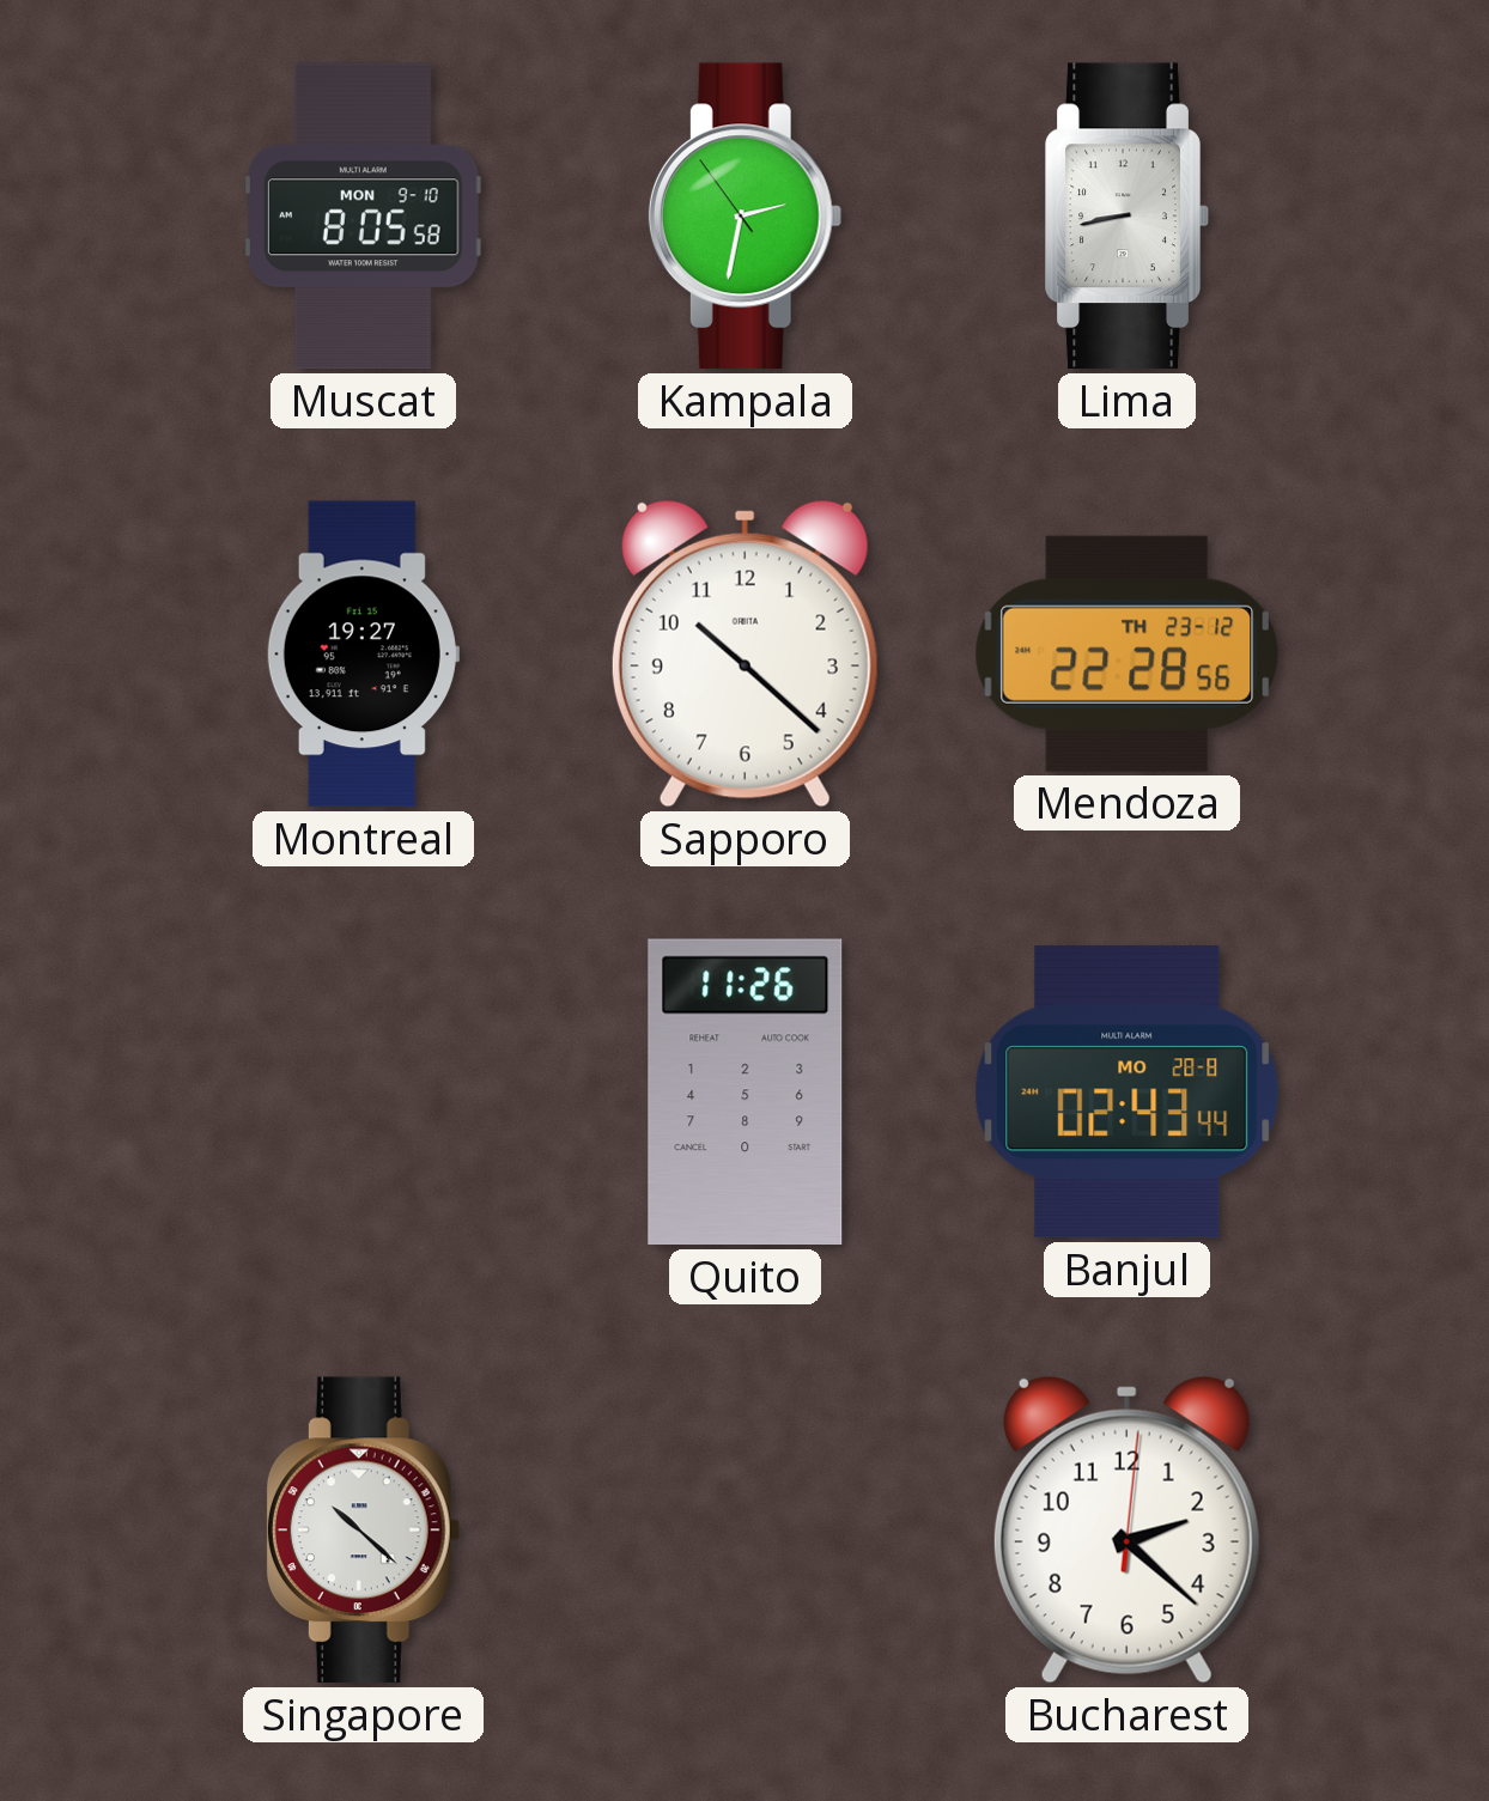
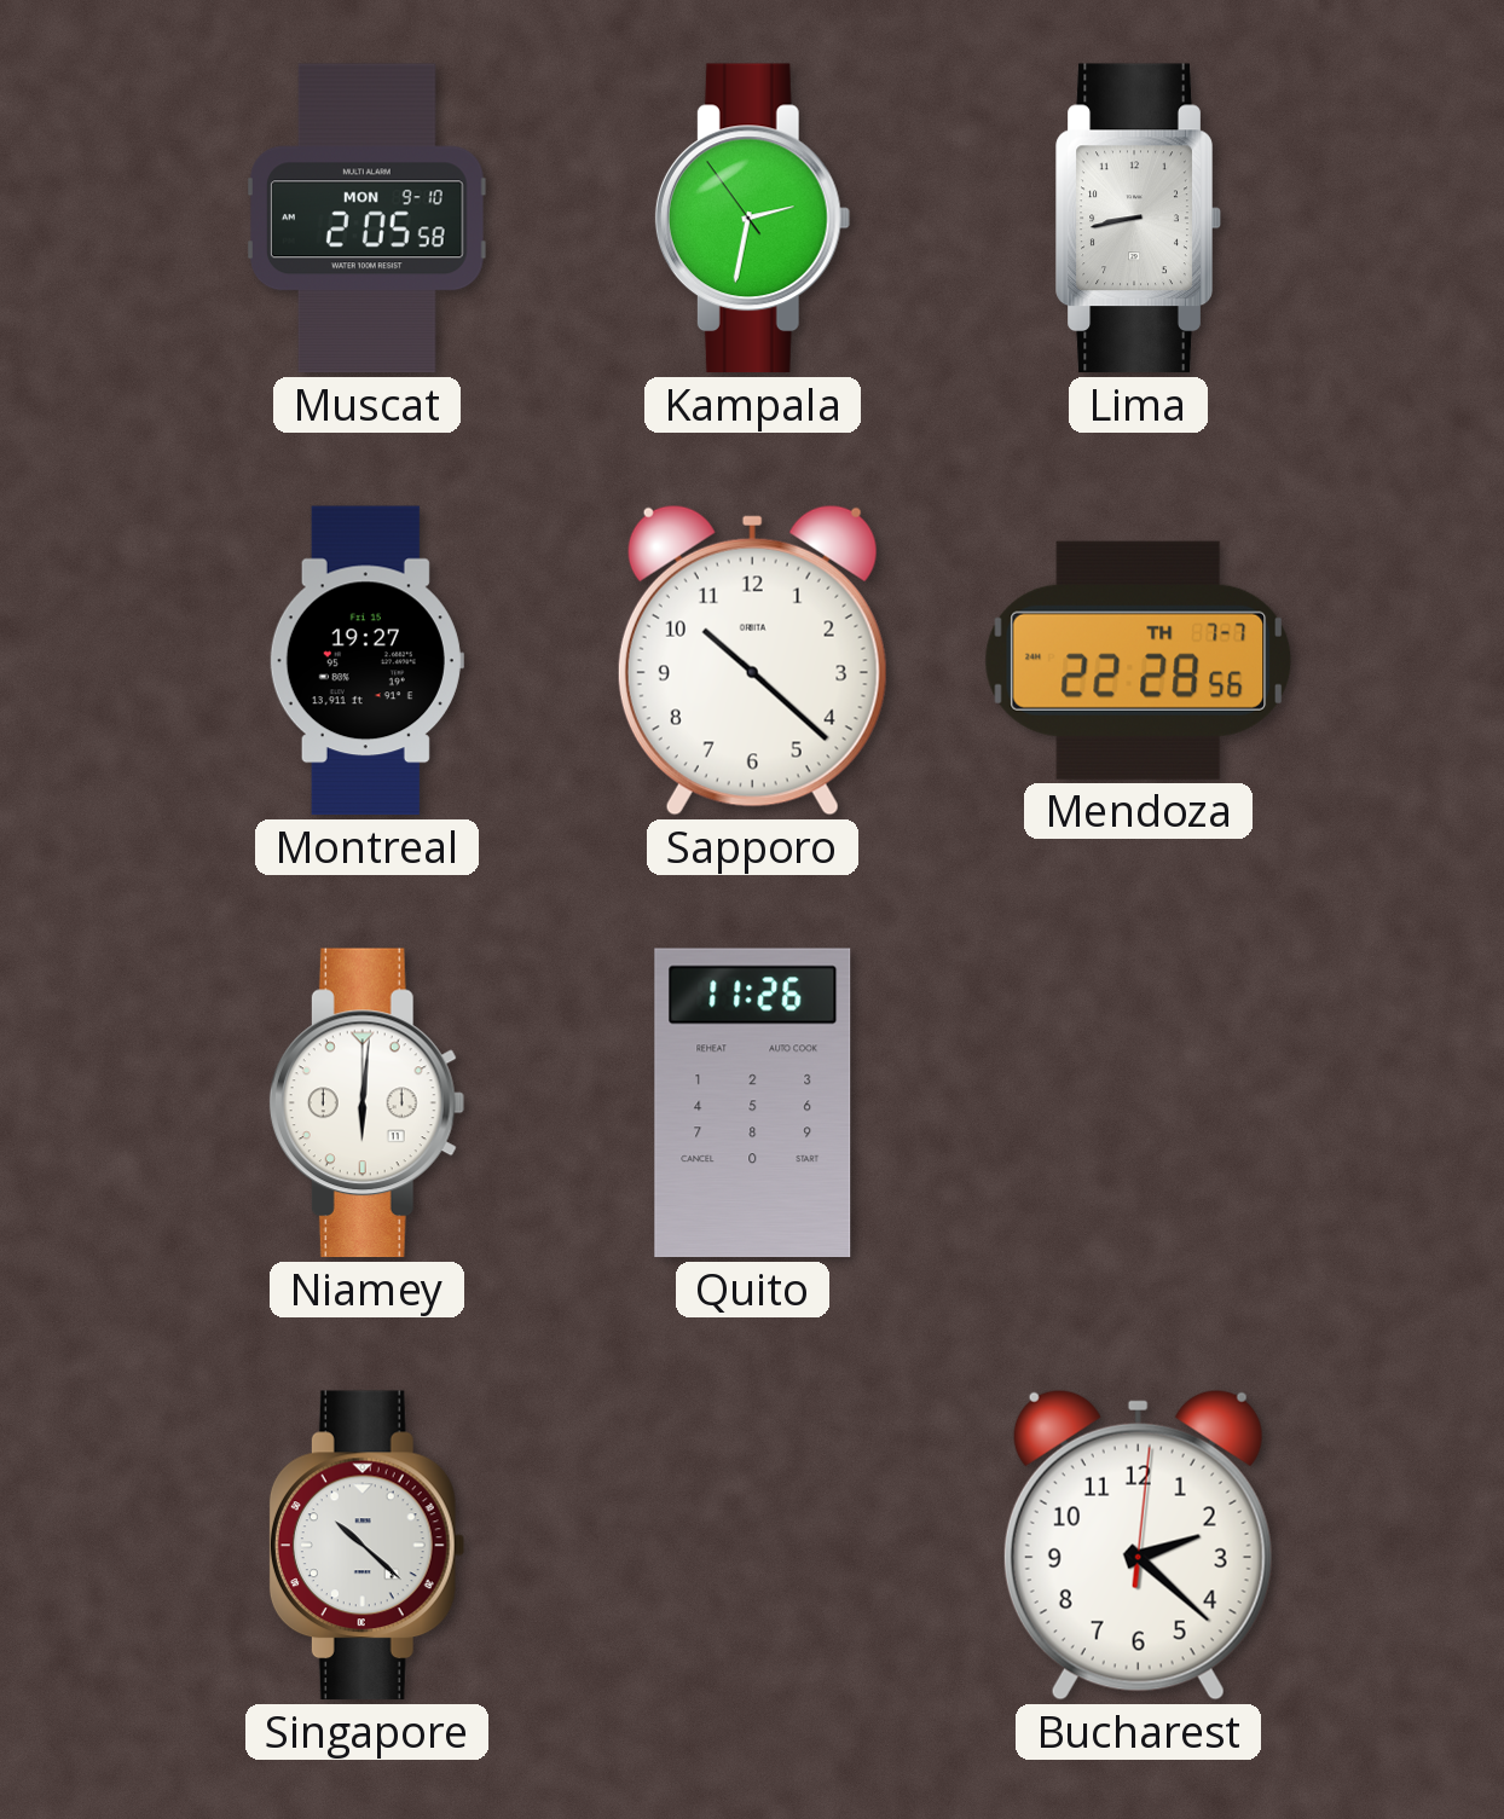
Muscat: 8:05 -> 2:05 (368, 219)
Mendoza date: TH 23-12 -> TH 7-7 (1139, 660)
Niamey: none -> 6:01 (366, 1103)
Banjul: 02:43 -> none (1128, 1093)
